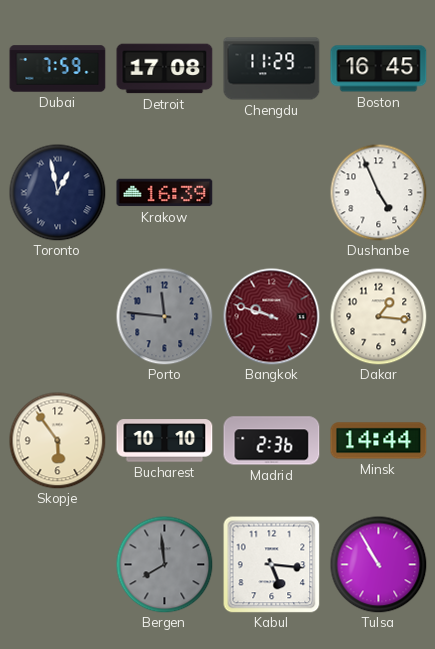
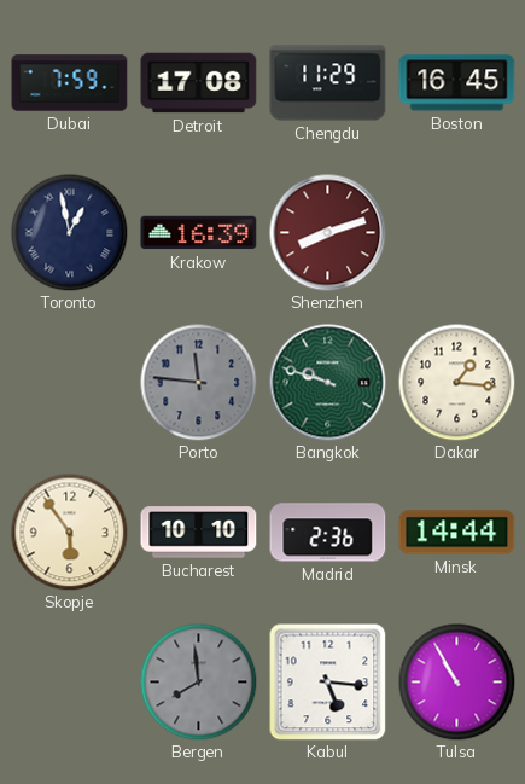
Shenzhen: none -> 8:12 (328, 233)
Dushanbe: 4:56 -> none (378, 192)
Bangkok dial: burgundy -> green (328, 383)
